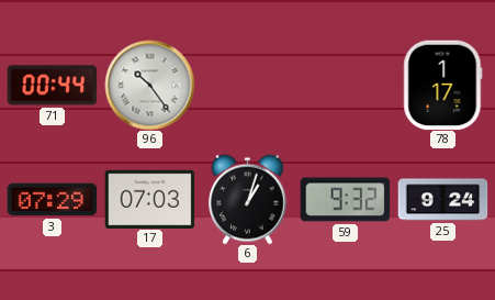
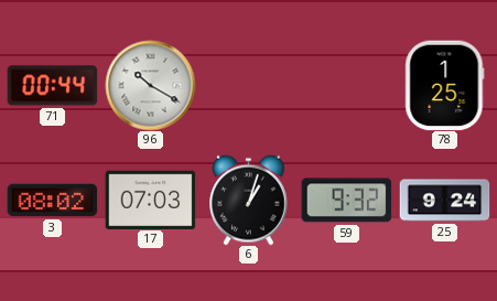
96: 10:24 -> 10:20 (150, 85)
78: 1:17 -> 1:25 (445, 85)
3: 07:29 -> 08:02 (52, 201)
